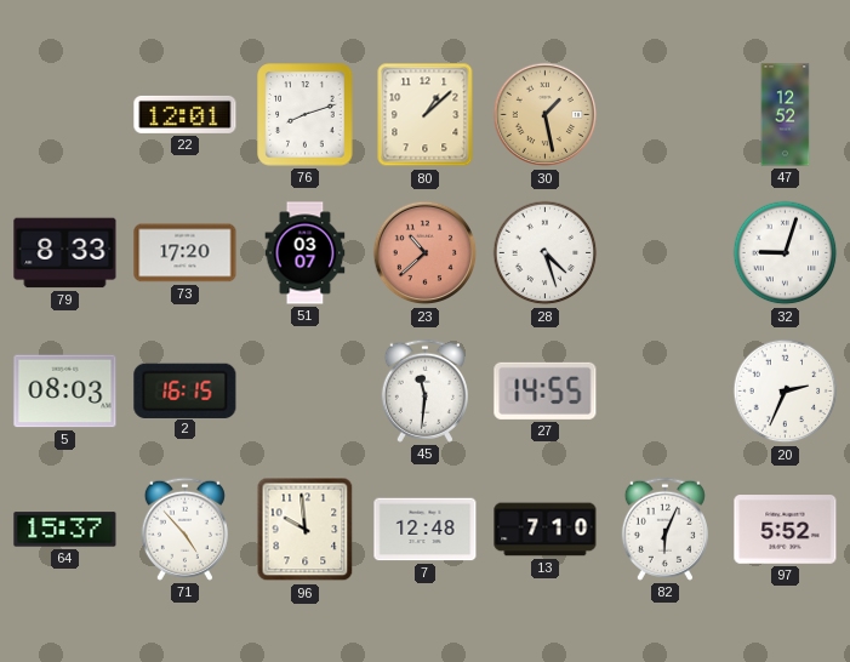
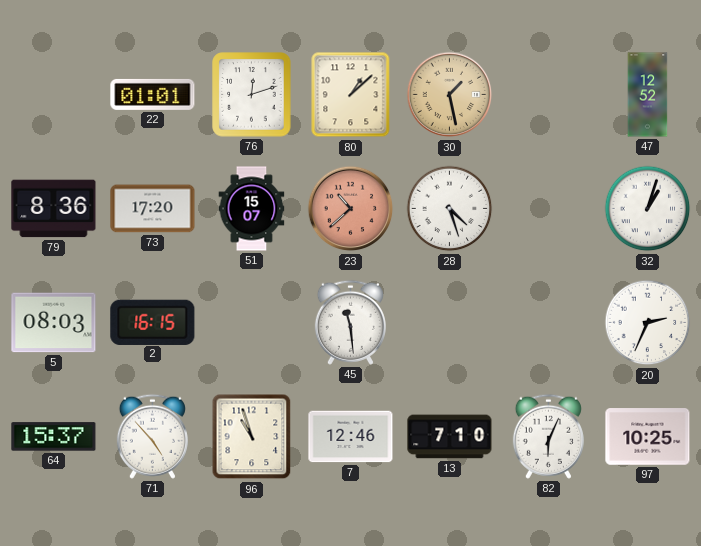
22: 12:01 -> 01:01 (153, 94)
76: 8:12 -> 12:12 (252, 95)
79: 8:33 -> 8:36 (54, 209)
51: 03:07 -> 15:07 (252, 209)
32: 9:03 -> 1:03 (648, 209)
45: 11:31 -> 11:29 (350, 322)
27: 14:55 -> none (546, 390)
96: 9:59 -> 10:57 (252, 437)
7: 12:48 -> 12:46 (351, 437)
97: 5:52 -> 10:25 (648, 437)
